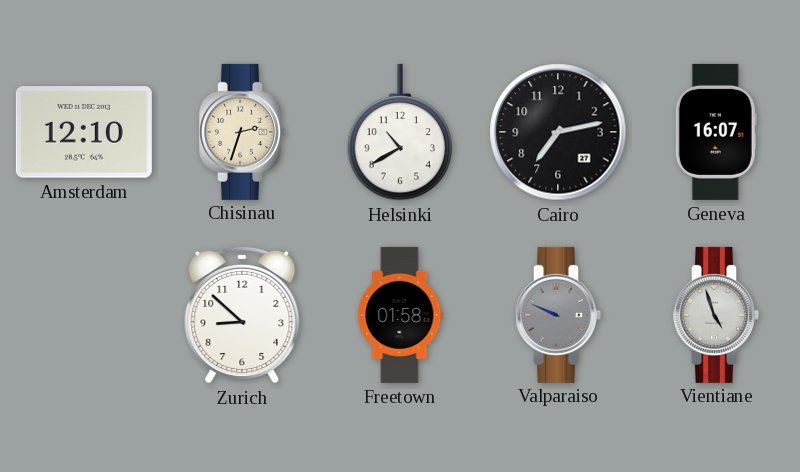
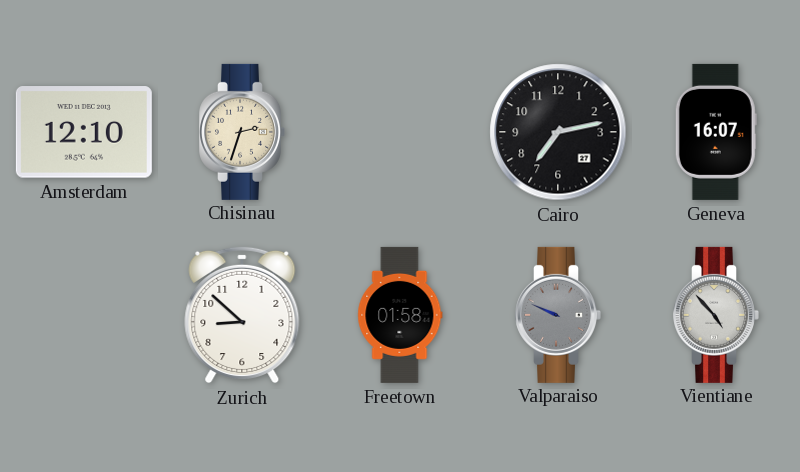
Helsinki: 10:40 -> none (400, 132)
Vientiane: 4:57 -> 4:53 (716, 315)
